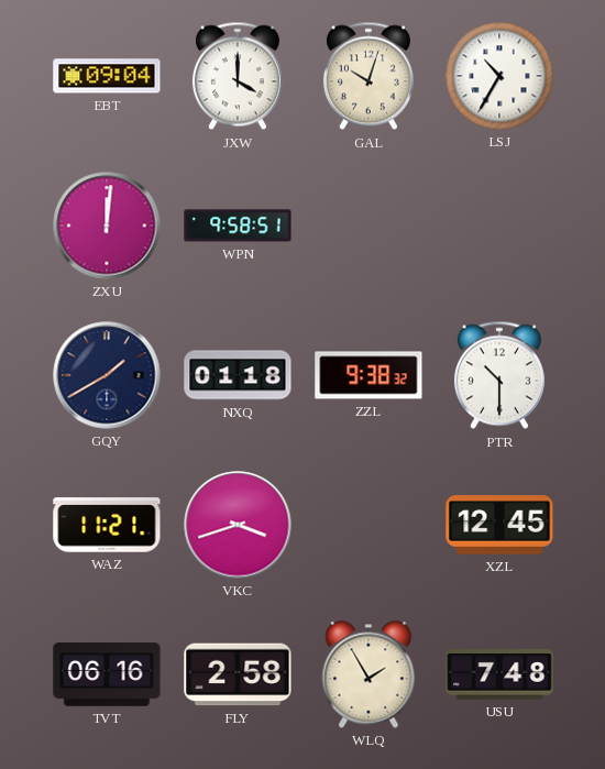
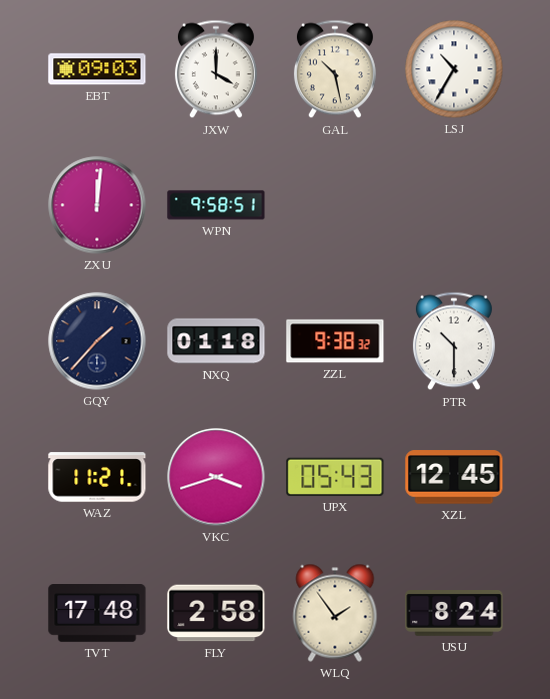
EBT: 09:04 -> 09:03 (97, 69)
GAL: 10:03 -> 10:28 (335, 69)
GQY: 1:40 -> 1:37 (97, 341)
UPX: none -> 05:43 (335, 477)
TVT: 06:16 -> 17:48 (97, 614)
WLQ: 1:55 -> 1:54 (335, 613)
USU: 7:48 -> 8:24 (454, 614)
